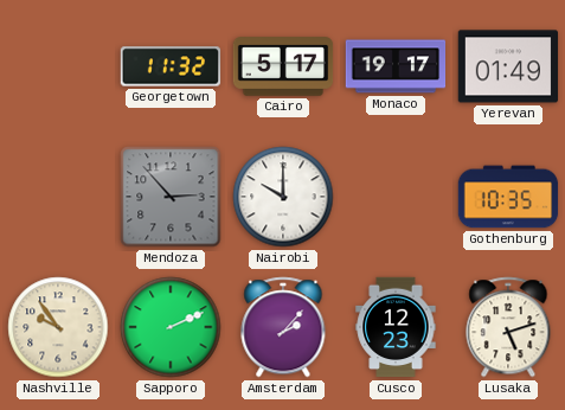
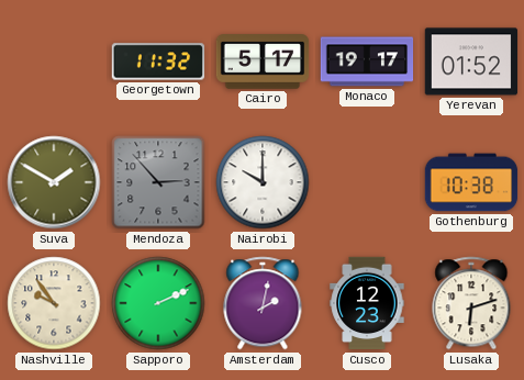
Yerevan: 01:49 -> 01:52 (471, 62)
Suva: none -> 1:50 (54, 182)
Gothenburg: 10:35 -> 10:38 (471, 182)
Amsterdam: 2:07 -> 2:02 (263, 303)
Lusaka: 5:12 -> 6:12 (471, 303)
